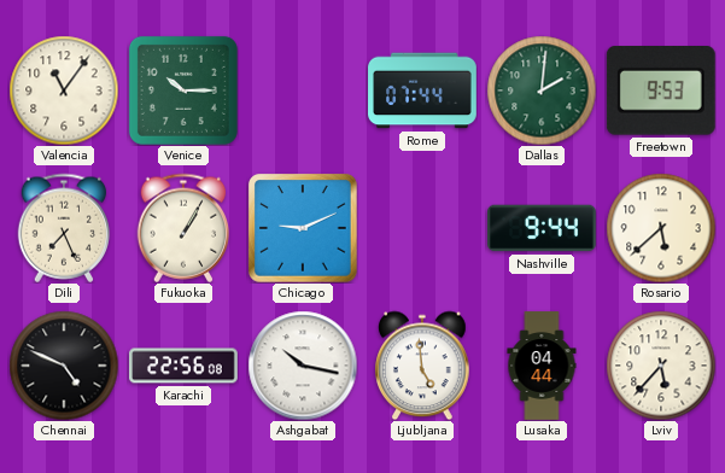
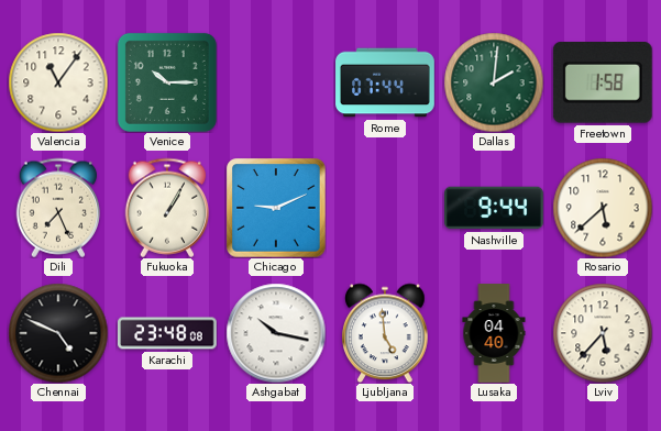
Freetown: 9:53 -> 1:58 (603, 84)
Karachi: 22:56 -> 23:48 (168, 333)
Lusaka: 04:44 -> 04:40 (494, 333)
